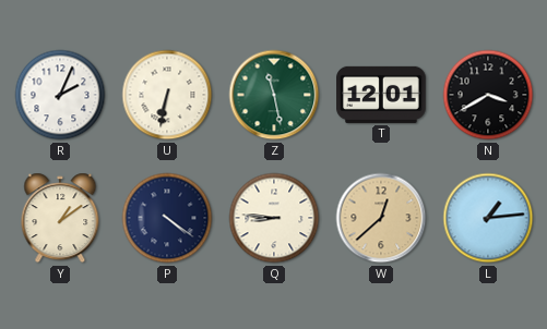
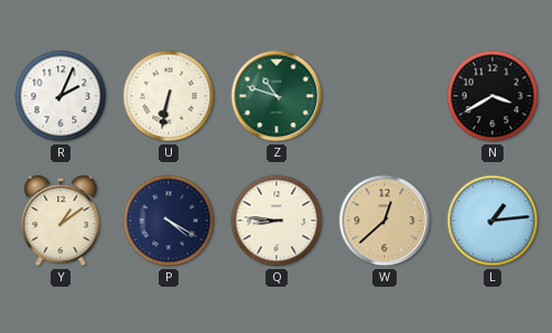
Z: 11:28 -> 10:48 (277, 96)
T: 12:01 -> none (381, 95)
P: 4:21 -> 4:20 (169, 221)
